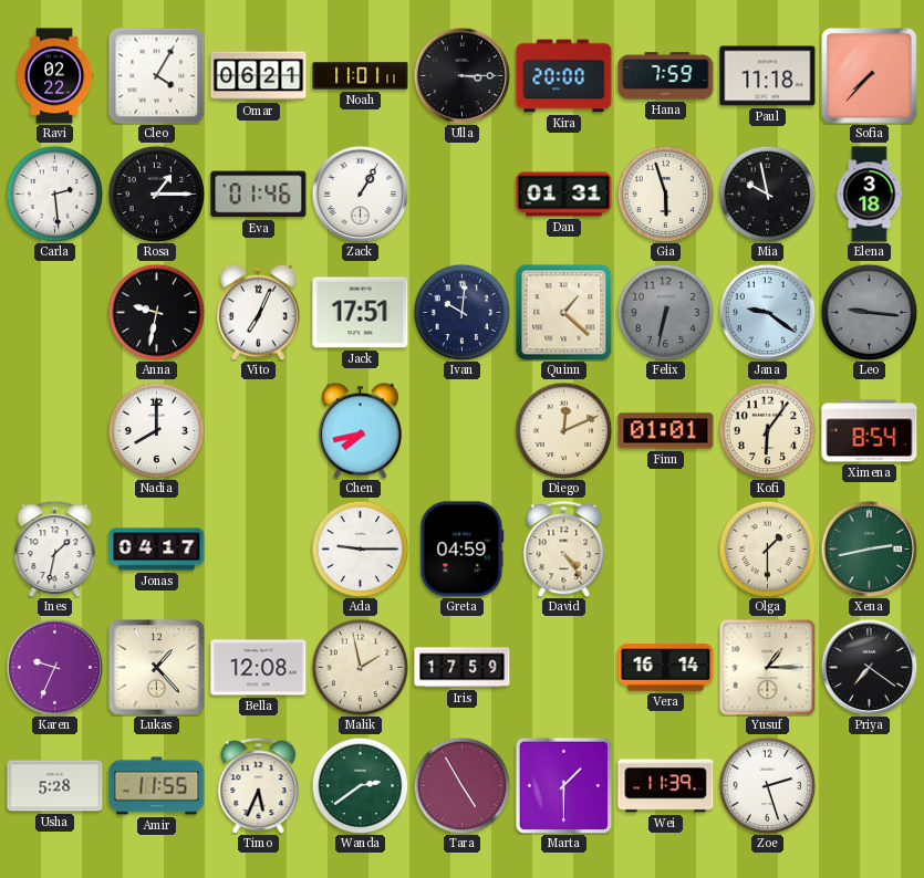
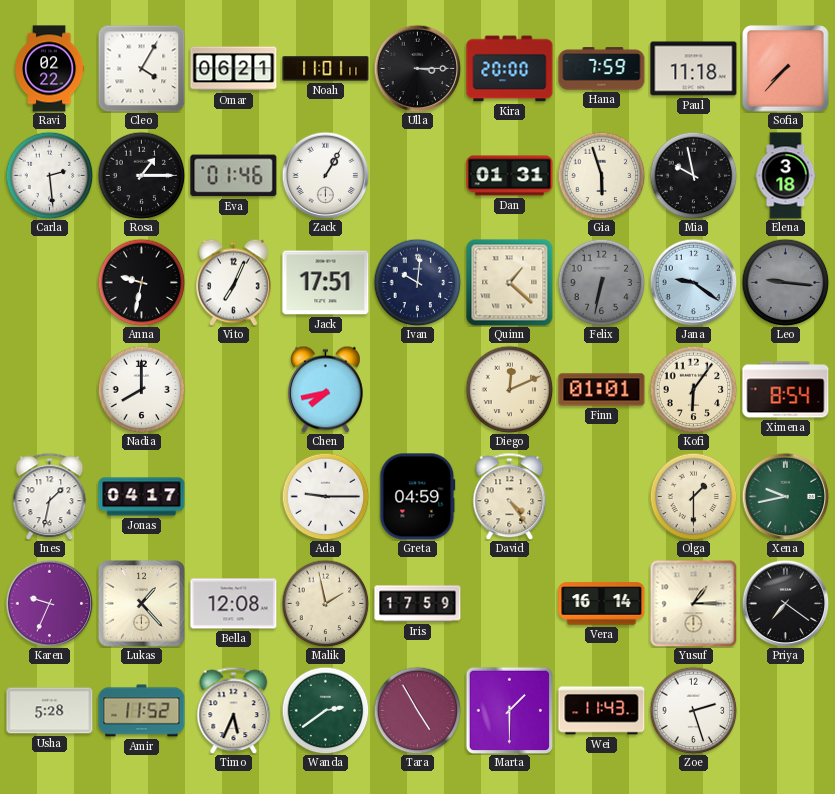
Xena: 2:43 -> 9:43 (785, 496)
Amir: 11:55 -> 11:52 (142, 711)
Wei: 11:39 -> 11:43 (602, 711)
